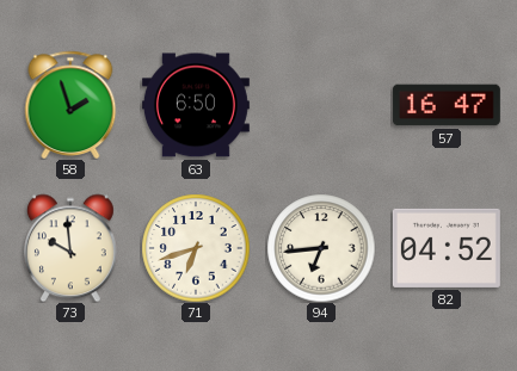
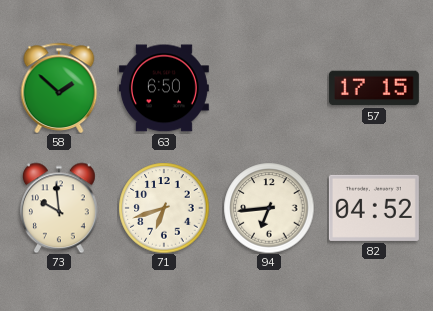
58: 1:57 -> 1:52 (59, 88)
57: 16:47 -> 17:15 (374, 88)
